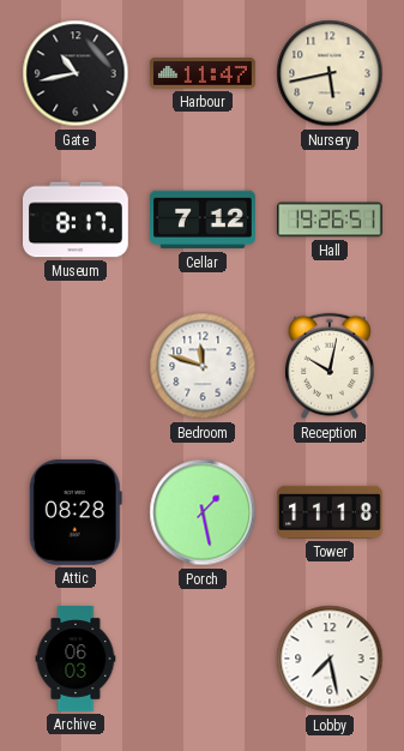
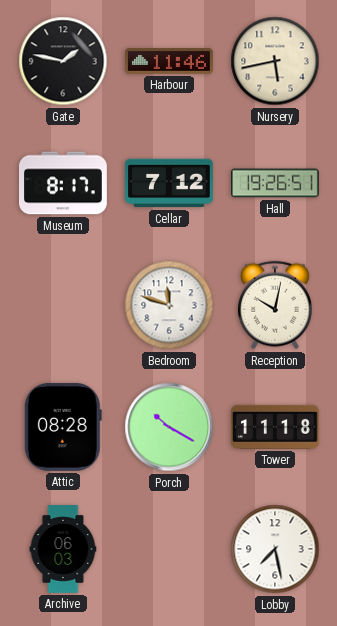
Gate: 10:43 -> 1:47 (63, 61)
Harbour: 11:47 -> 11:46 (170, 61)
Porch: 1:28 -> 10:20 (169, 427)
